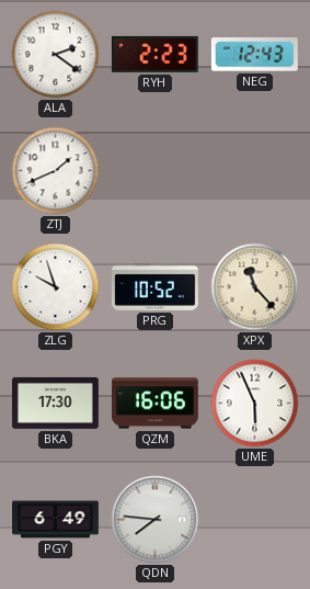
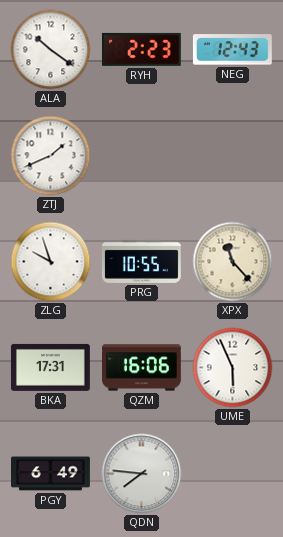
ALA: 2:21 -> 10:21 (51, 50)
PRG: 10:52 -> 10:55 (141, 261)
BKA: 17:30 -> 17:31 (50, 367)
